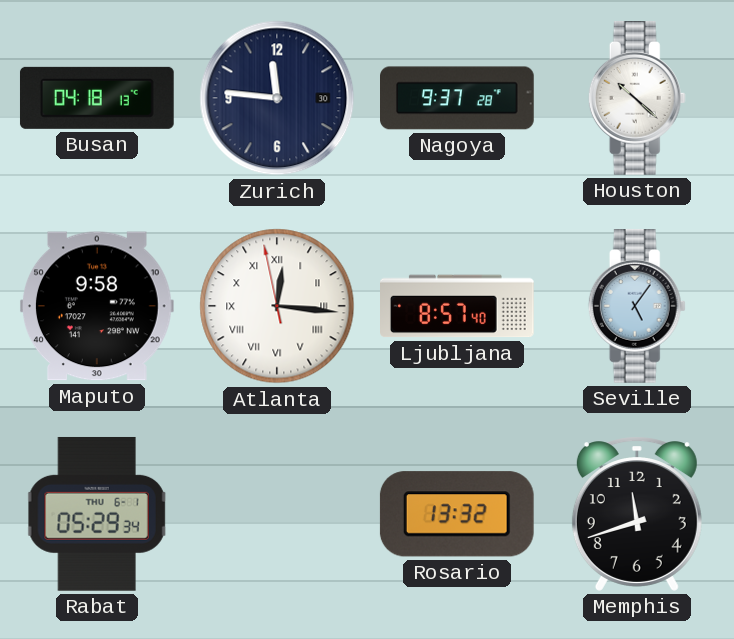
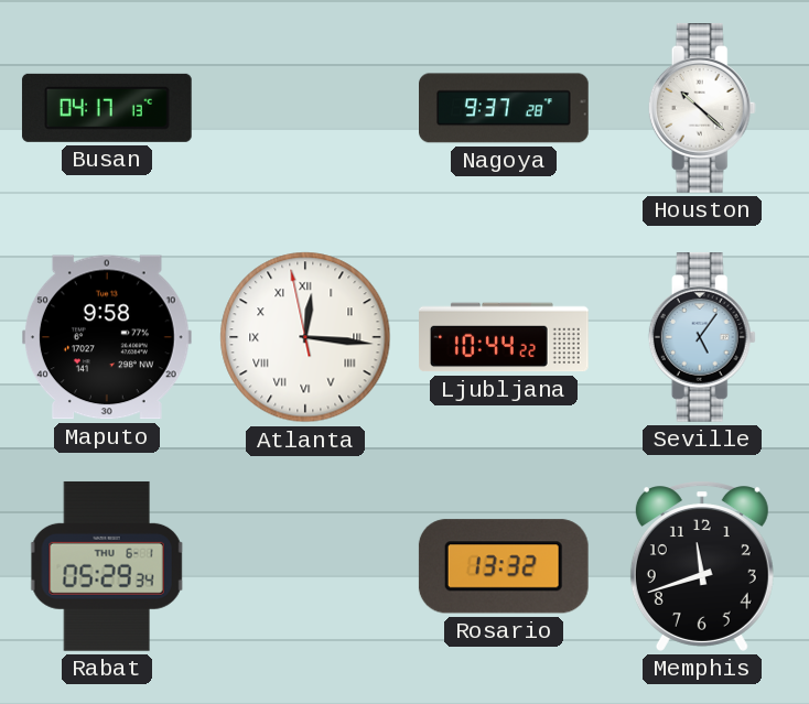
Busan: 04:18 -> 04:17 (107, 108)
Zurich: 11:46 -> none (277, 98)
Ljubljana: 8:57 -> 10:44 (505, 337)
